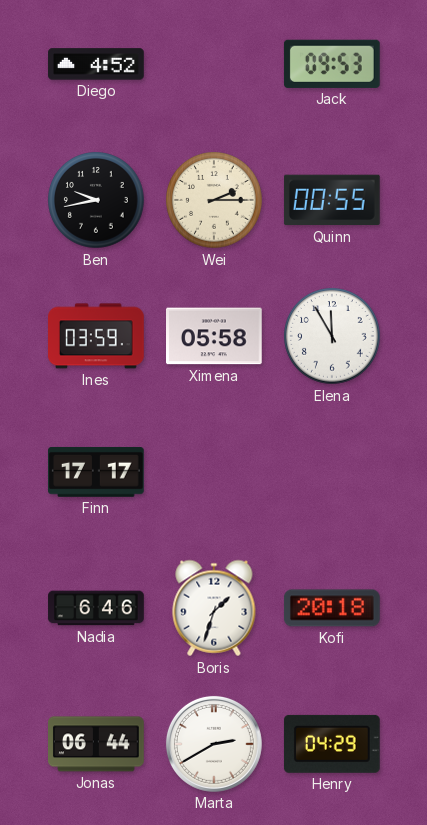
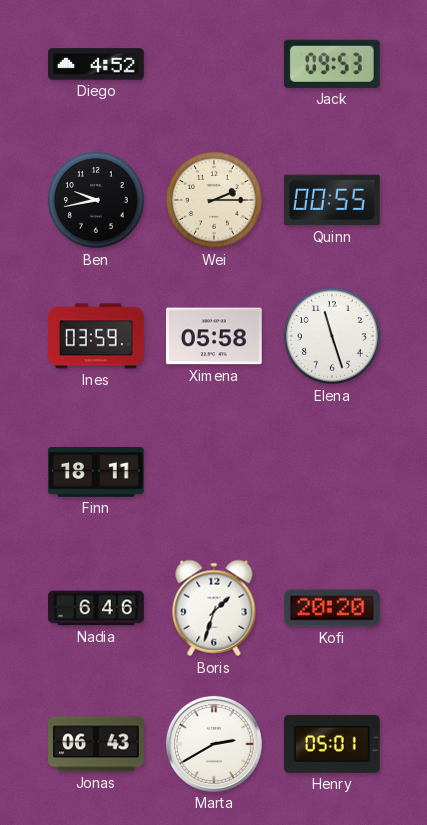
Elena: 11:55 -> 11:27 (332, 336)
Finn: 17:17 -> 18:11 (97, 472)
Kofi: 20:18 -> 20:20 (332, 608)
Jonas: 06:44 -> 06:43 (97, 744)
Henry: 04:29 -> 05:01 (332, 744)
